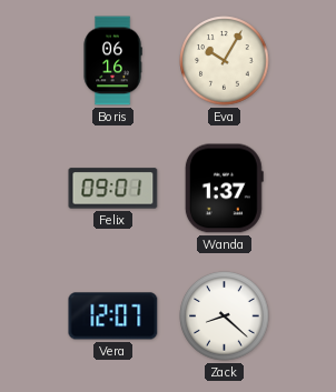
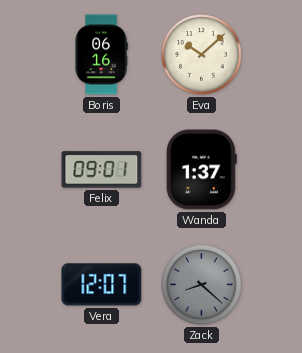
Eva: 10:05 -> 10:08 (202, 55)
Zack dial: white -> grey (202, 285)
